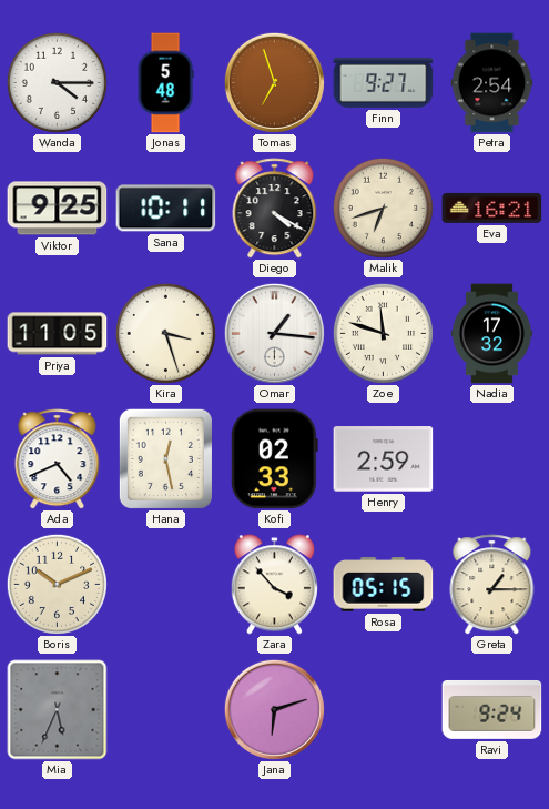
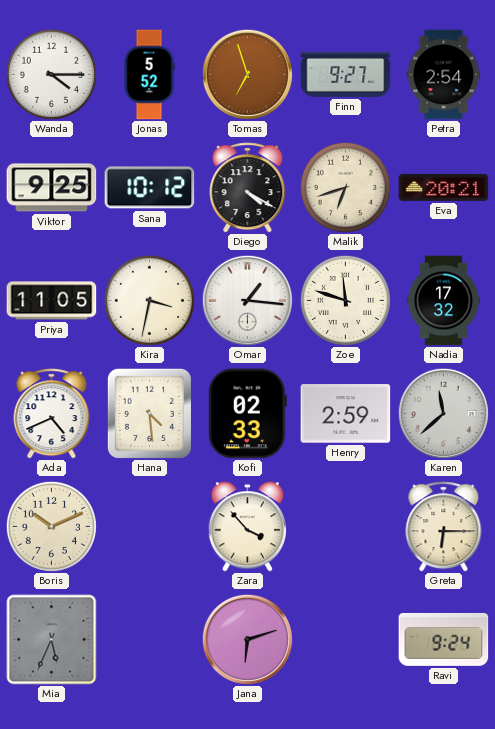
Jonas: 5:48 -> 5:52 (149, 75)
Sana: 10:11 -> 10:12 (150, 188)
Eva: 16:21 -> 20:21 (444, 187)
Kira: 3:27 -> 3:32 (149, 300)
Hana: 12:28 -> 4:29 (149, 413)
Karen: none -> 11:38 (443, 413)
Rosa: 05:15 -> none (384, 585)
Greta: 1:15 -> 6:15 (444, 527)
